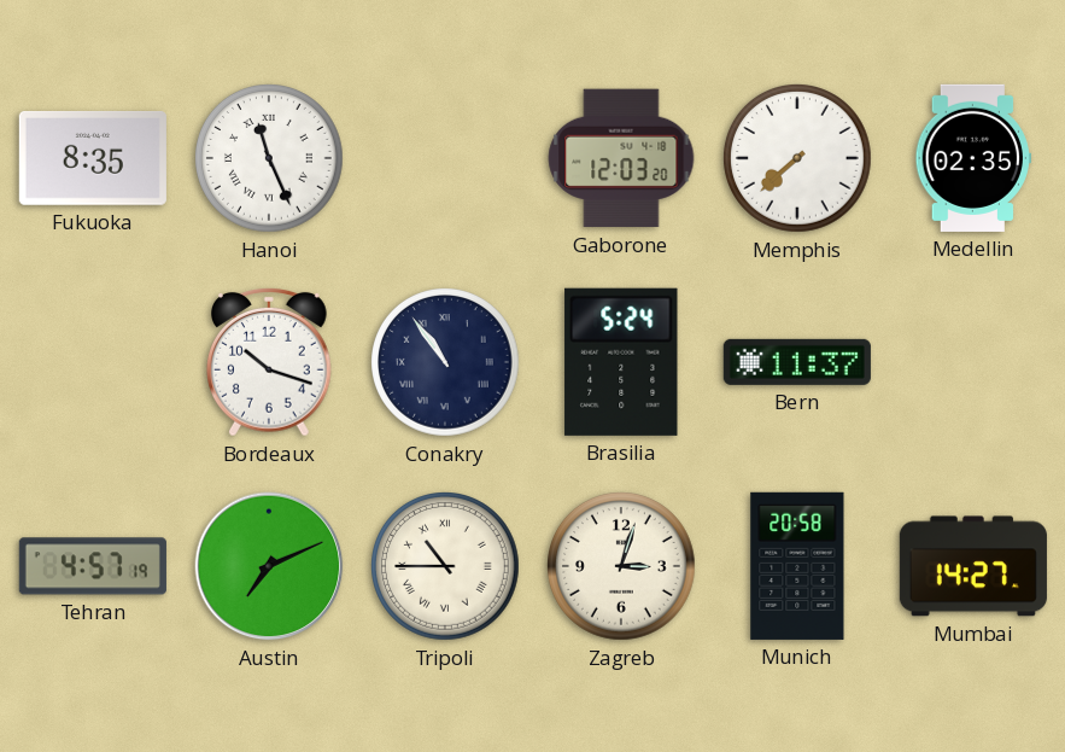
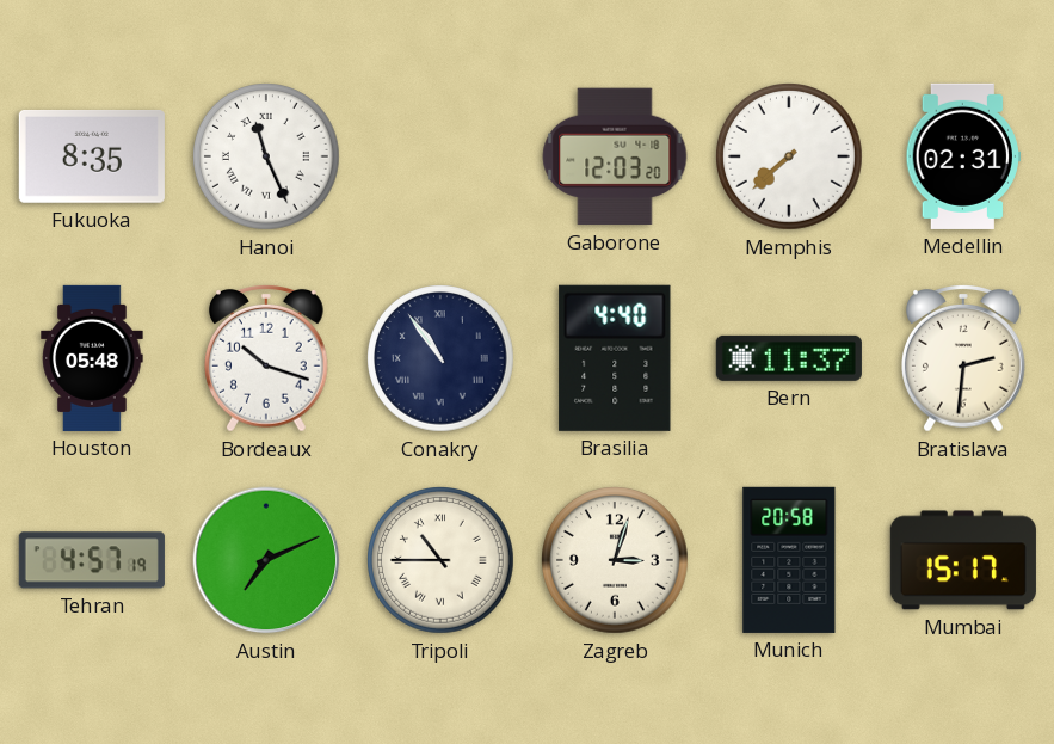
Medellin: 02:35 -> 02:31 (962, 156)
Houston: none -> 05:48 (92, 358)
Brasilia: 5:24 -> 4:40 (615, 358)
Bratislava: none -> 2:31 (964, 358)
Mumbai: 14:27 -> 15:17 (963, 560)
